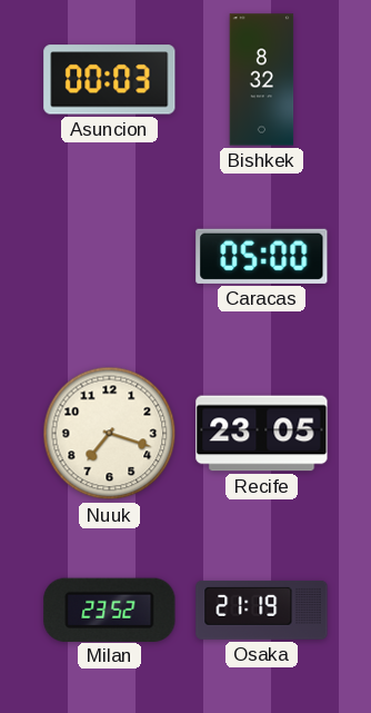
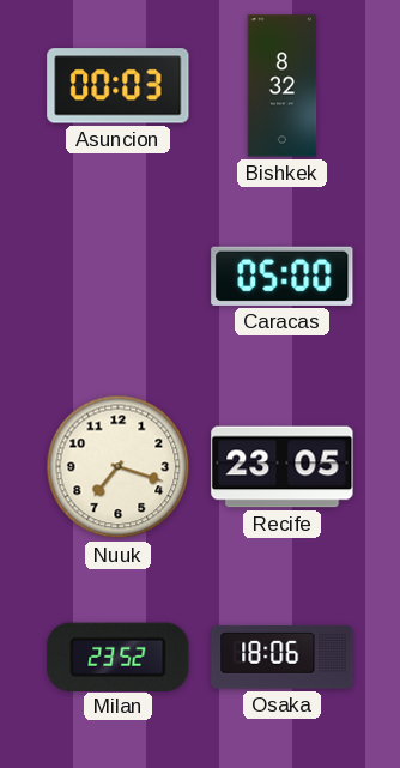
Osaka: 21:19 -> 18:06 (283, 657)
